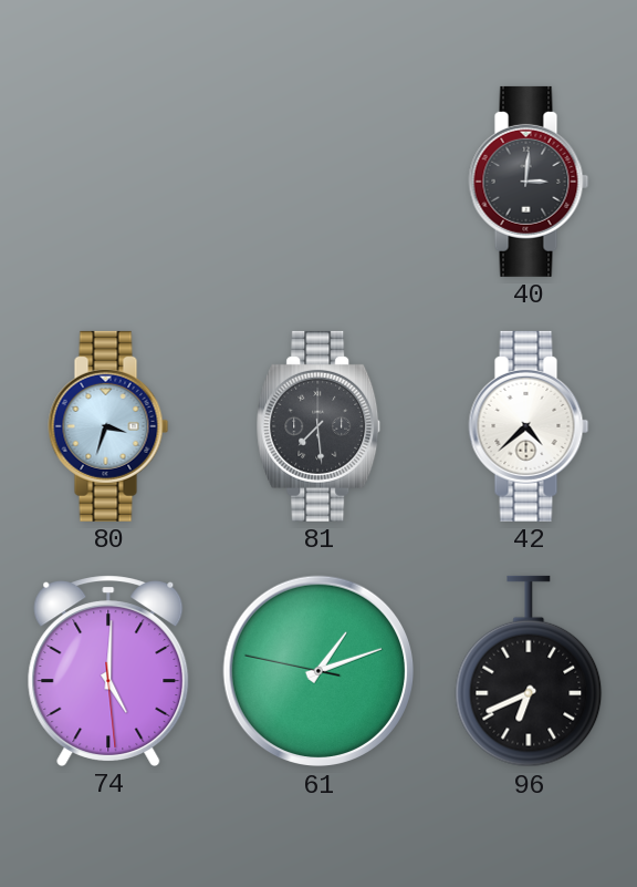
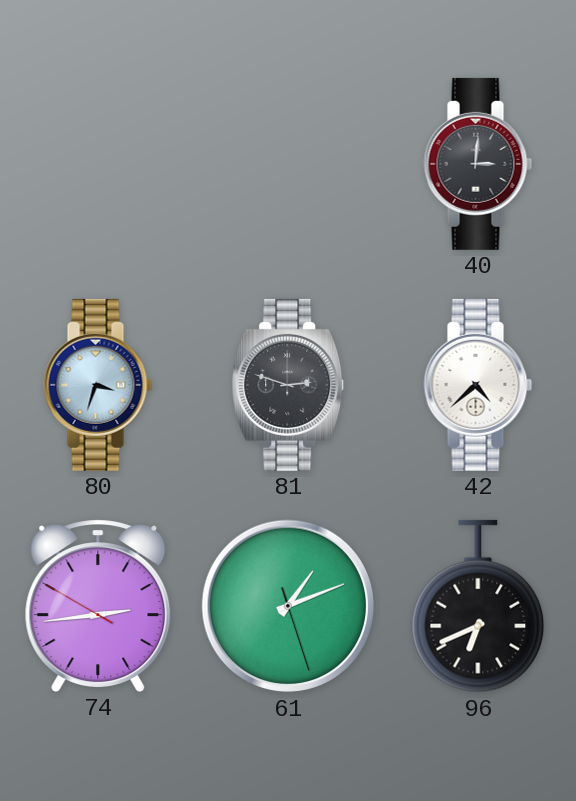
81: 7:29 -> 2:48 (288, 385)
74: 5:00 -> 2:43 (98, 606)
61: 1:11:47 -> 1:11:27 (288, 606)
